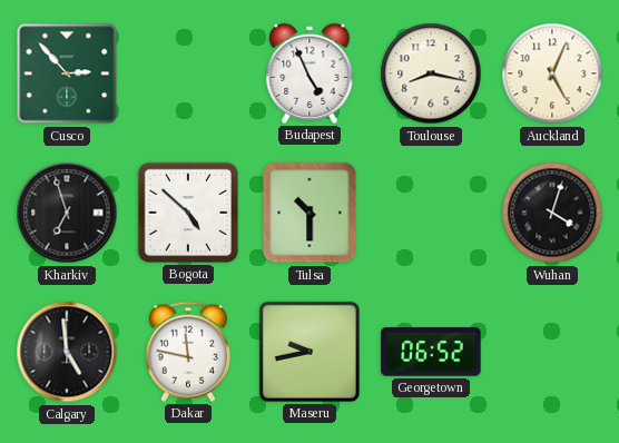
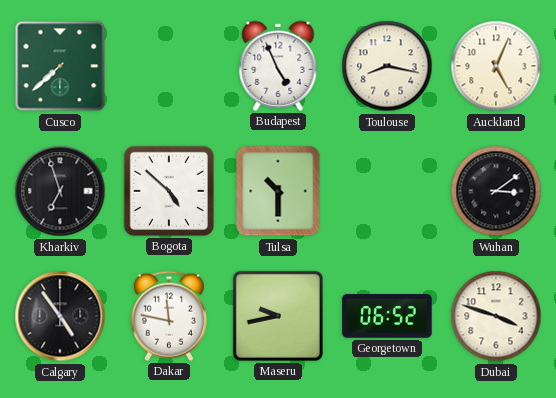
Cusco: 2:53 -> 7:38 (60, 66)
Wuhan: 4:03 -> 3:09 (496, 191)
Calgary: 4:59 -> 4:54 (60, 316)
Dubai: none -> 3:48 (496, 316)
